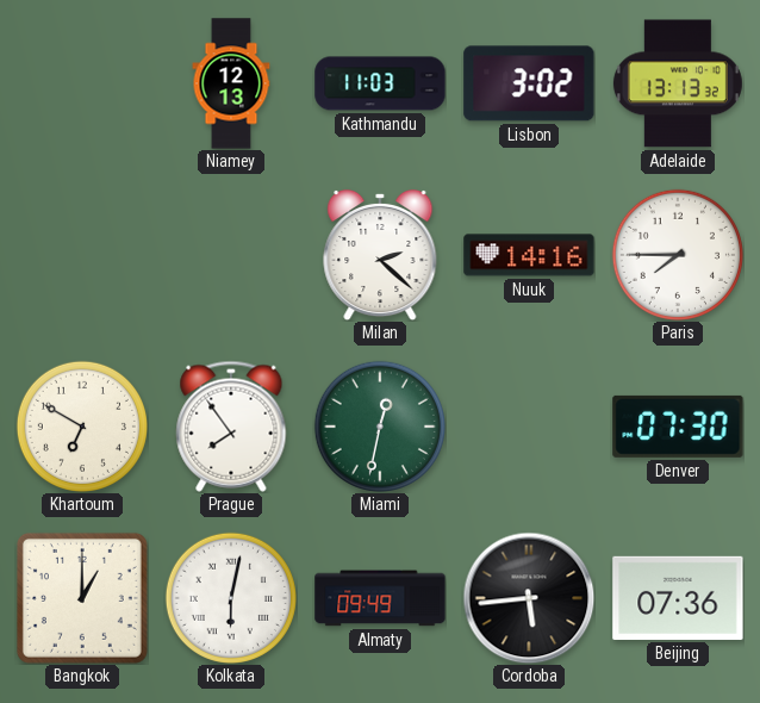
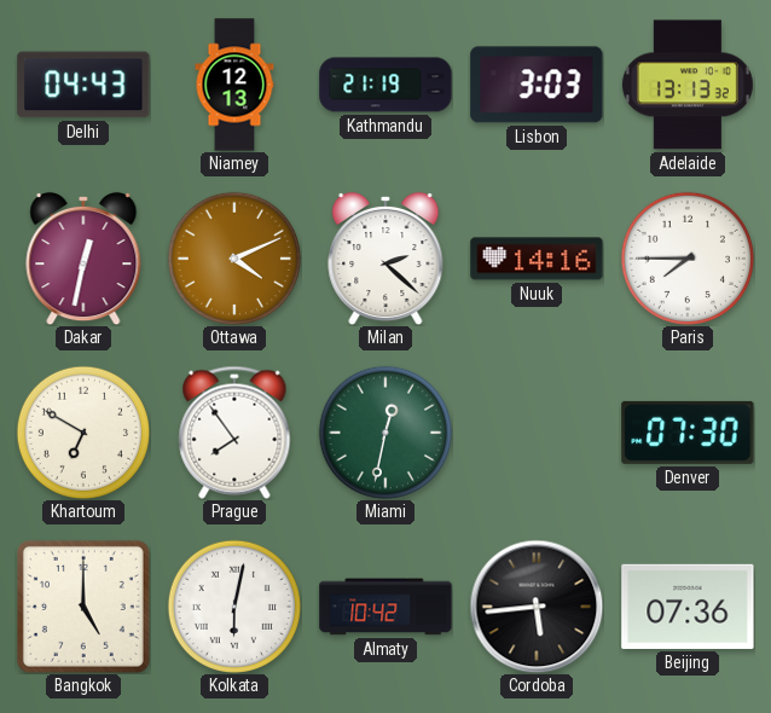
Delhi: none -> 04:43 (83, 85)
Kathmandu: 11:03 -> 21:19 (385, 85)
Lisbon: 3:02 -> 3:03 (537, 85)
Dakar: none -> 12:32 (83, 259)
Ottawa: none -> 4:11 (234, 259)
Bangkok: 1:00 -> 5:00 (83, 607)
Almaty: 09:49 -> 10:42 (385, 607)
